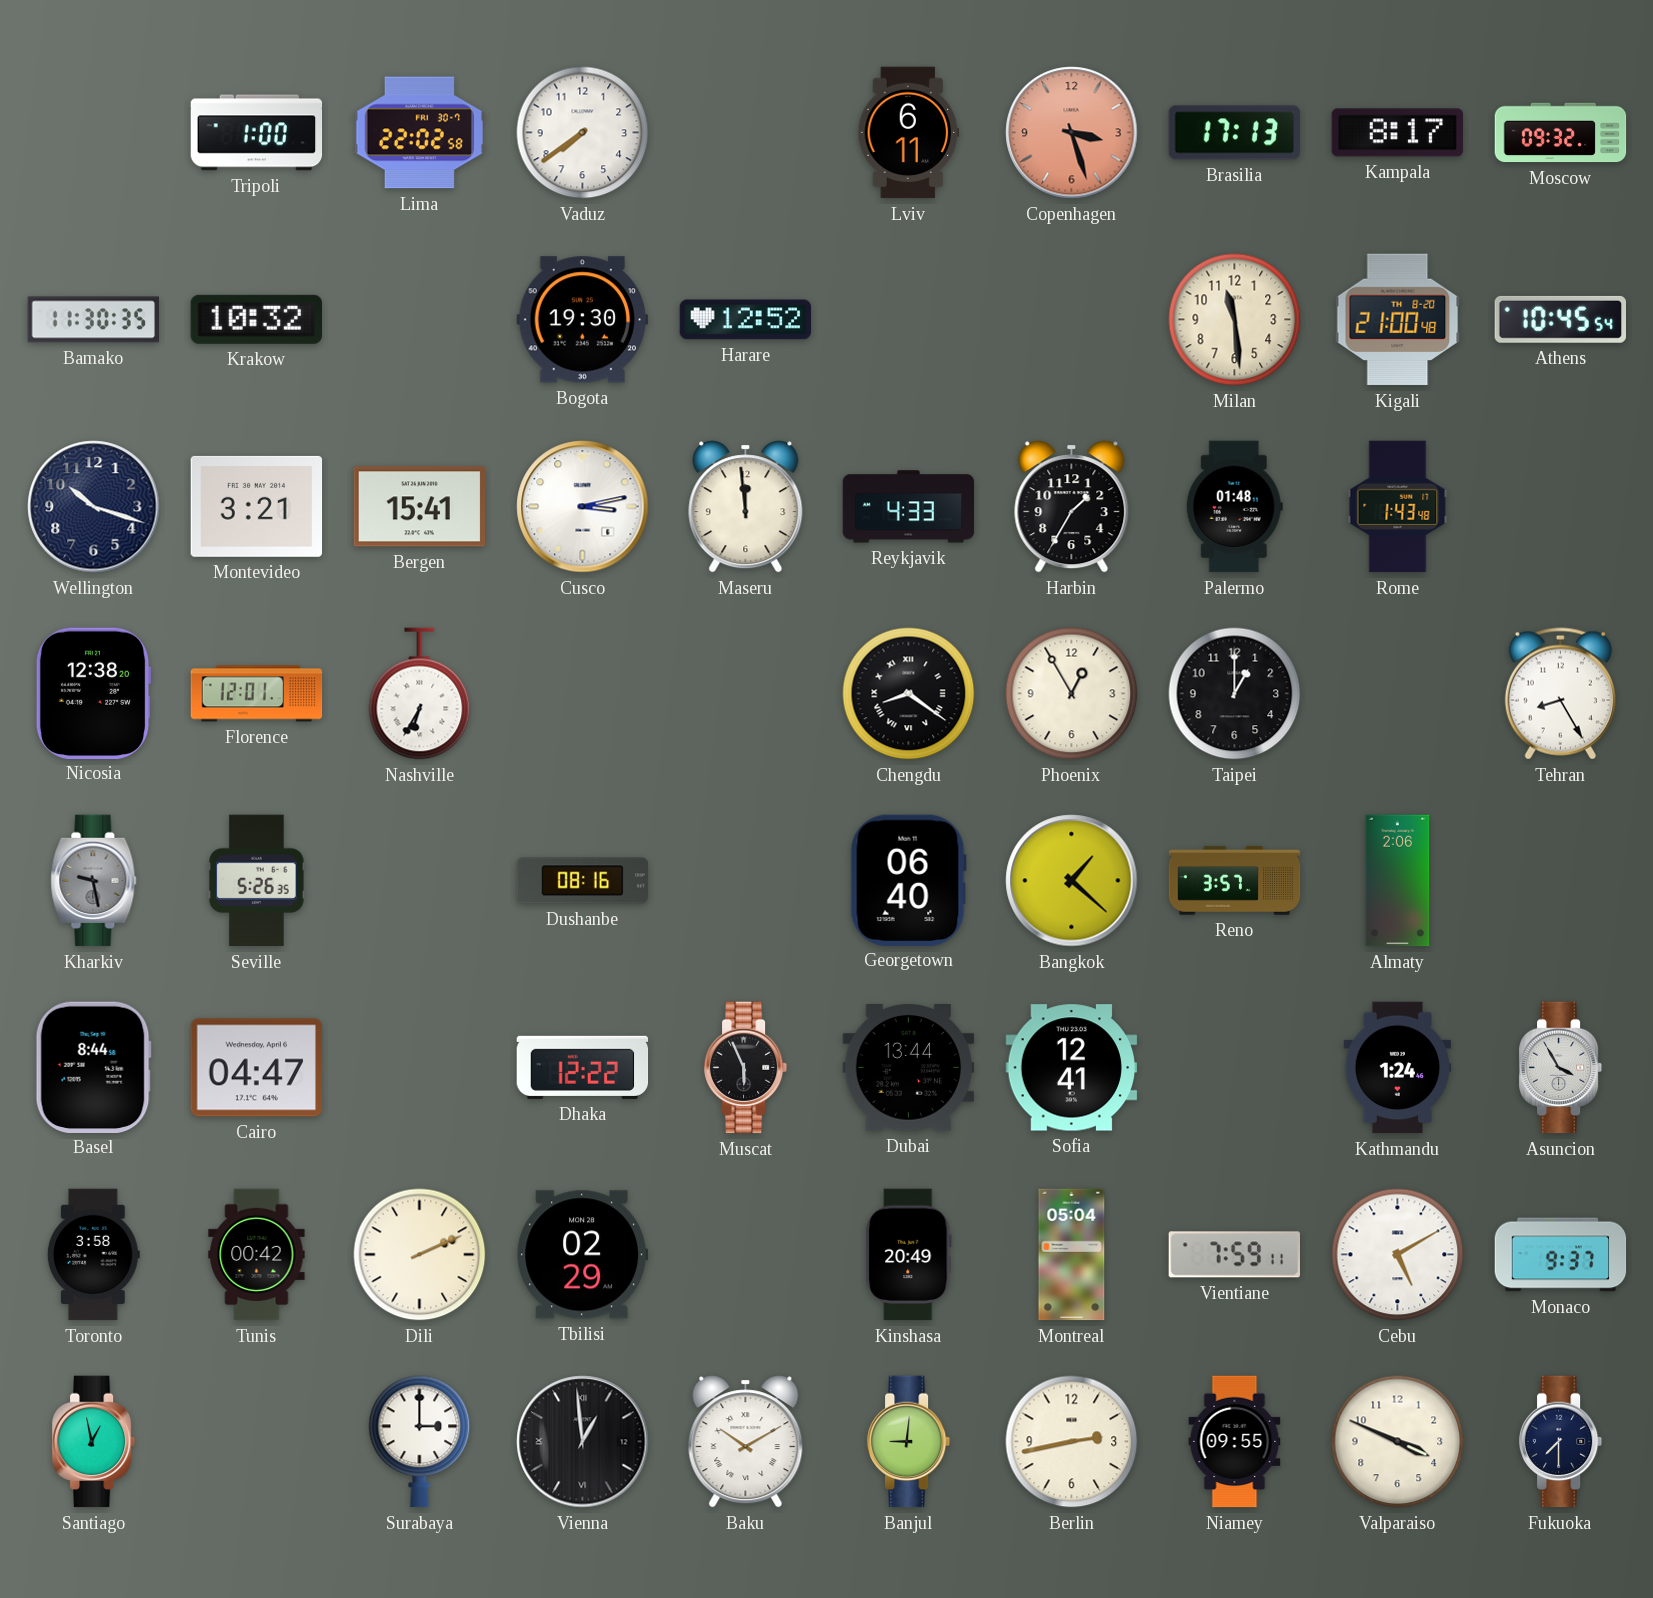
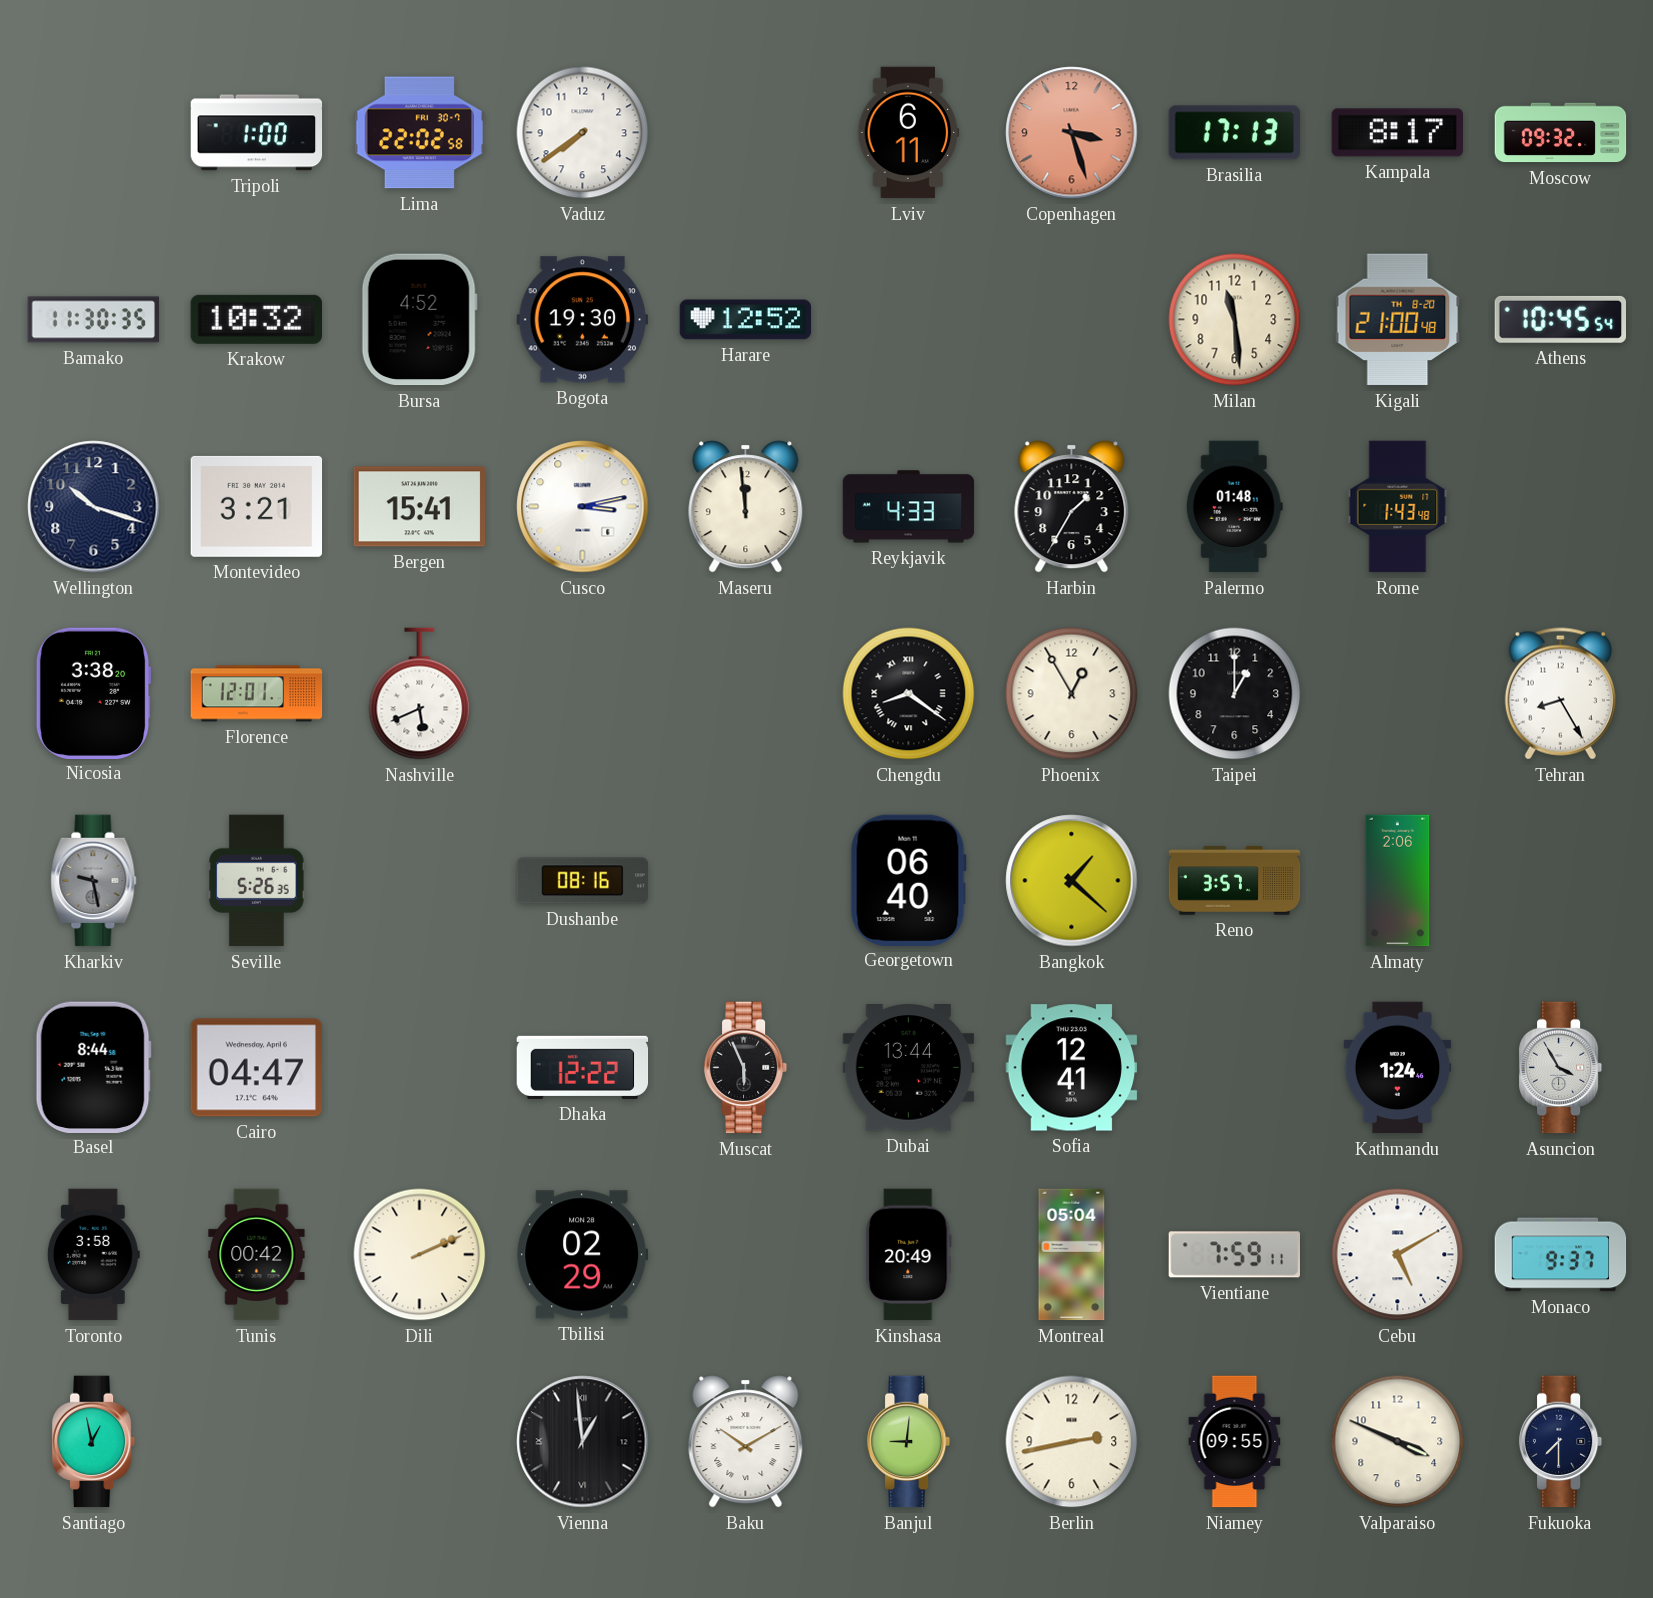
Bursa: none -> 4:52 (419, 320)
Nicosia: 12:38 -> 3:38 (93, 693)
Nashville: 6:35 -> 5:41 (420, 694)
Surabaya: 3:00 -> none (420, 1442)
